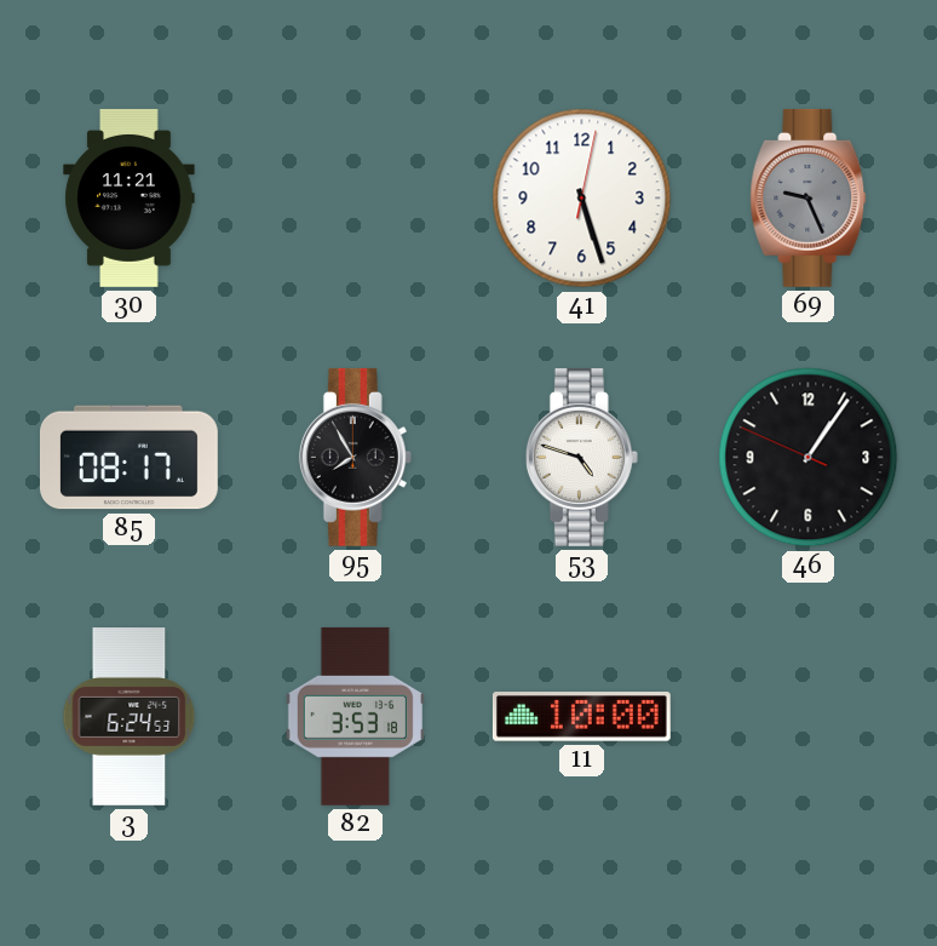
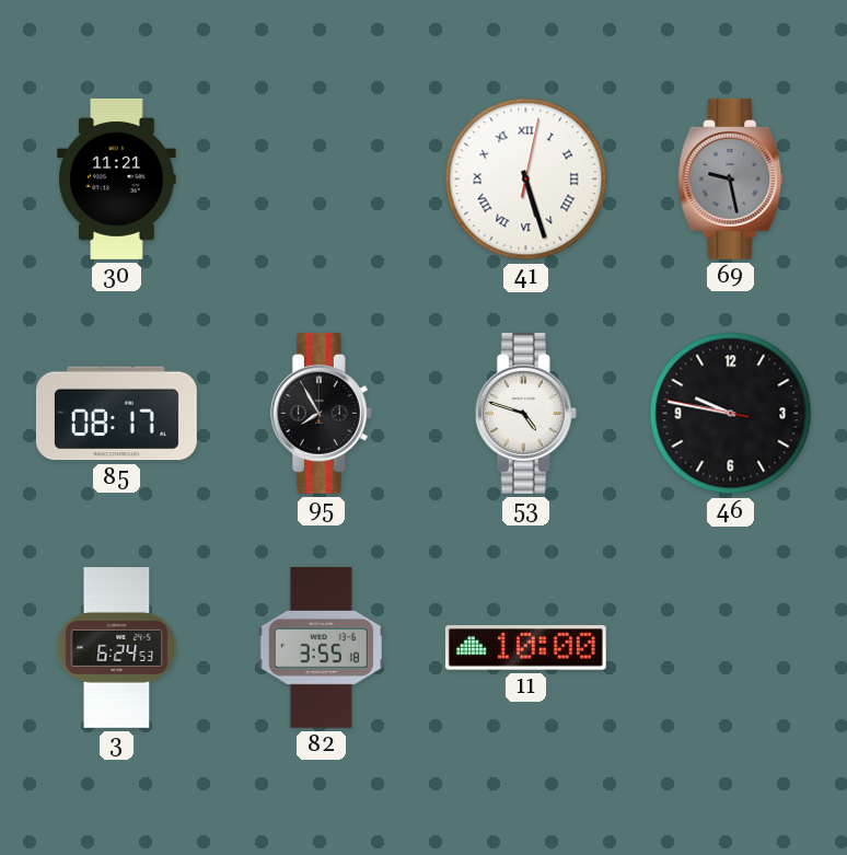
41 numerals: Arabic -> Roman (526, 180)
69: 9:26 -> 9:28 (731, 178)
46: 1:05 -> 9:46 (731, 414)
82: 3:53 -> 3:55 (321, 647)
